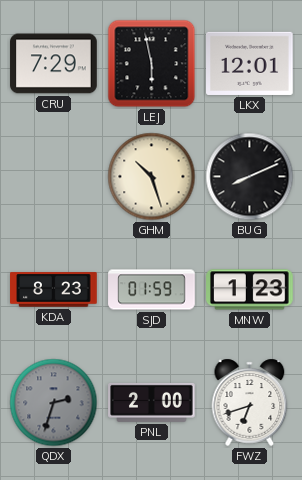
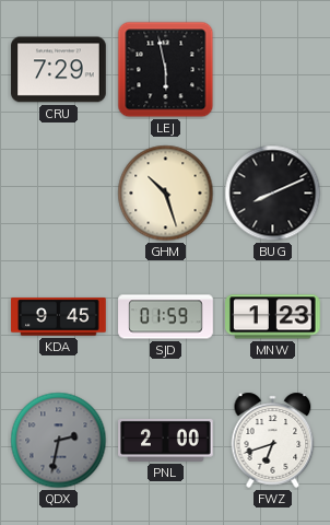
LKX: 12:01 -> none (250, 63)
KDA: 8:23 -> 9:45 (59, 317)
QDX: 2:33 -> 2:32 (59, 441)
